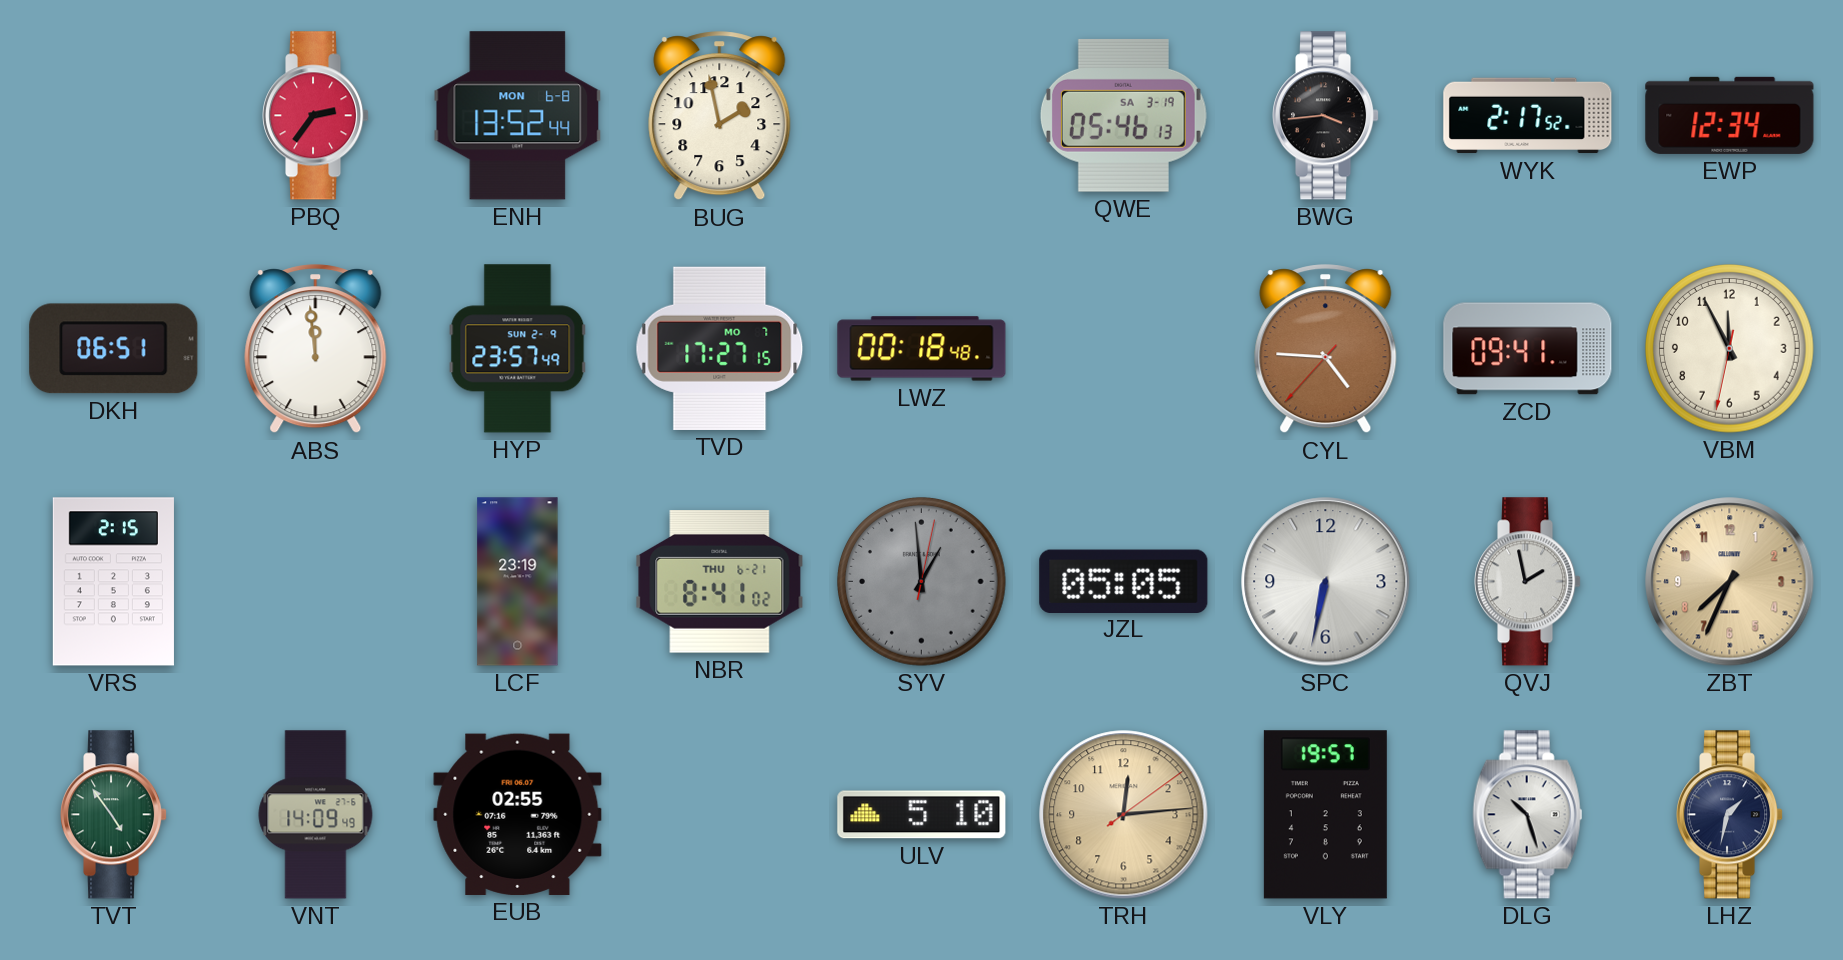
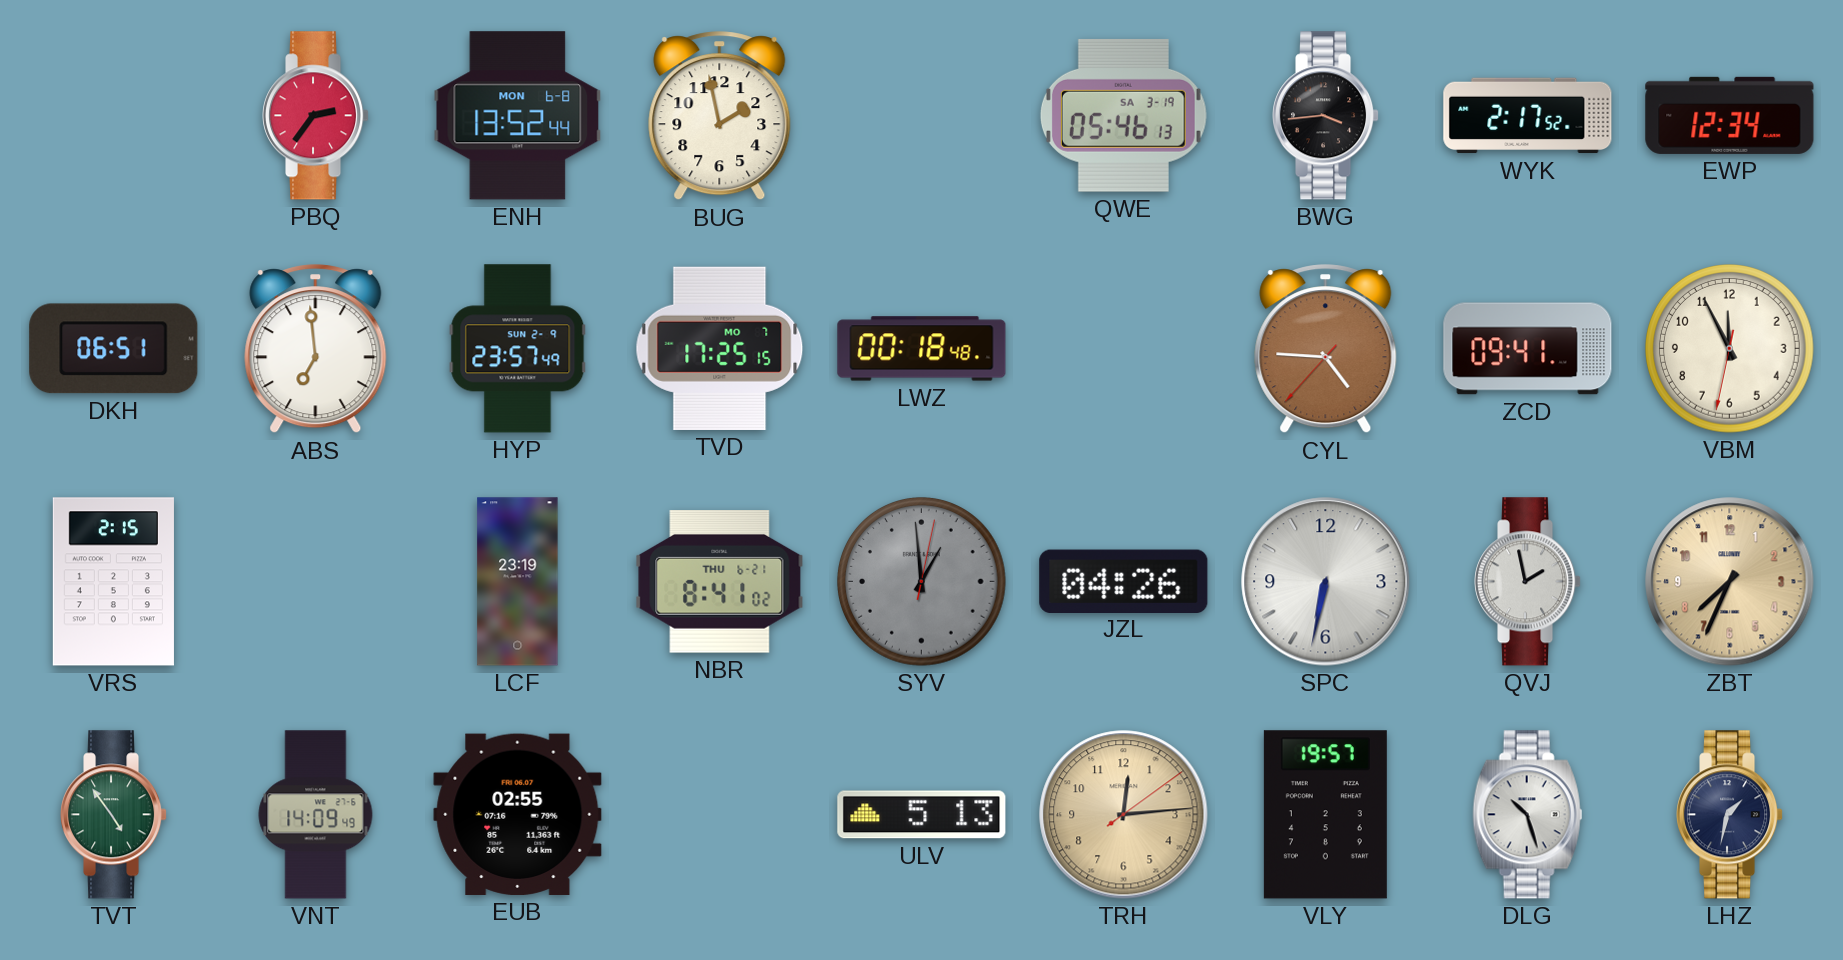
ABS: 11:59 -> 6:59 (316, 349)
TVD: 17:27 -> 17:25 (720, 348)
JZL: 05:05 -> 04:26 (1124, 581)
ULV: 5:10 -> 5:13 (922, 815)
